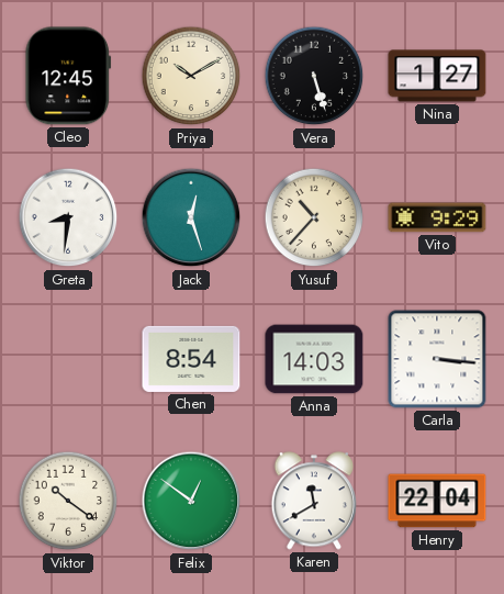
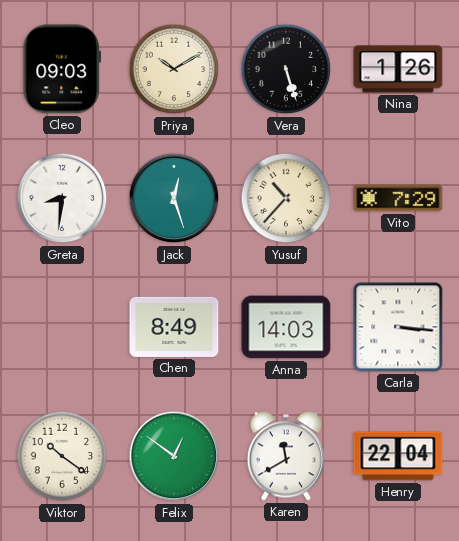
Cleo: 12:45 -> 09:03 (62, 69)
Nina: 1:27 -> 1:26 (398, 69)
Vito: 9:29 -> 7:29 (398, 198)
Chen: 8:54 -> 8:49 (174, 327)
